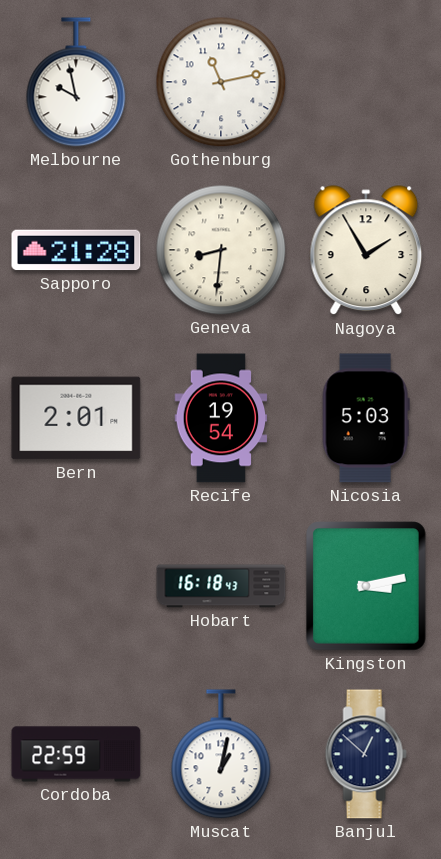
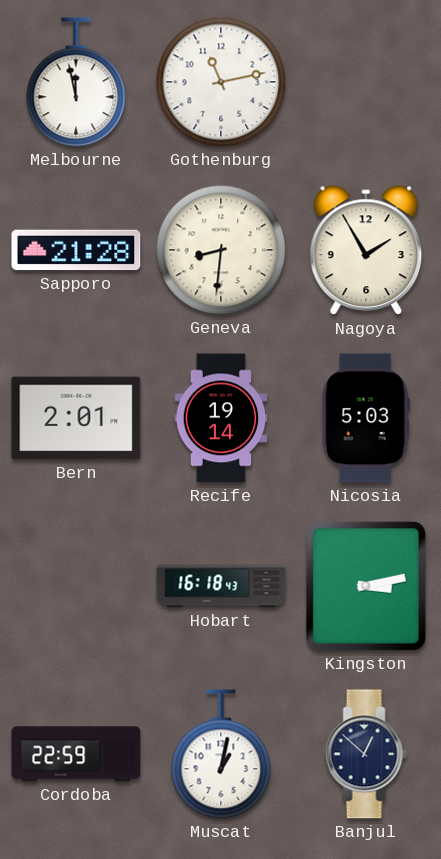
Melbourne: 9:58 -> 11:58 (76, 82)
Recife: 19:54 -> 19:14 (221, 418)
